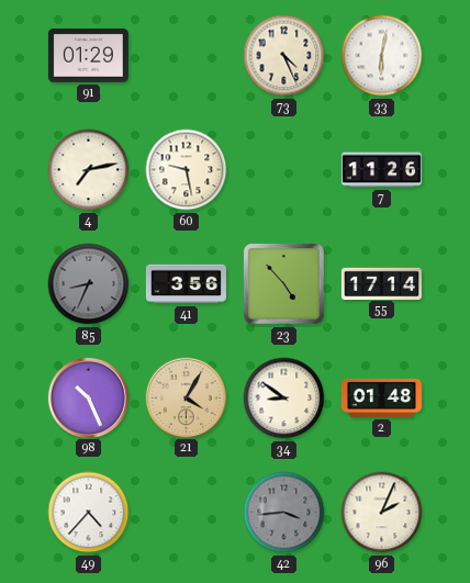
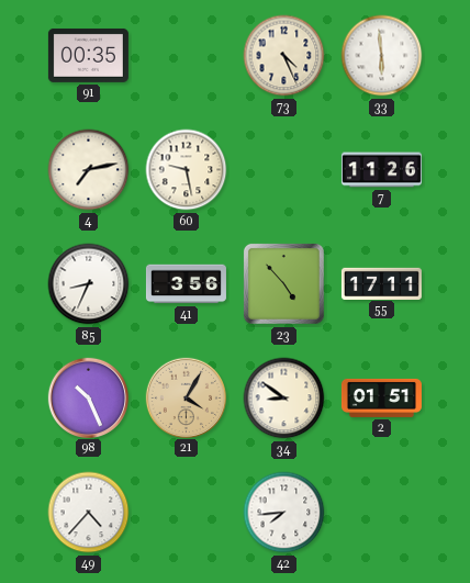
91: 01:29 -> 00:35 (88, 55)
33: 6:02 -> 5:59 (382, 56)
85 dial: grey -> white (89, 284)
55: 17:14 -> 17:11 (381, 283)
2: 01:48 -> 01:51 (381, 397)
42: 3:44 -> 7:44 (284, 513)
42 dial: grey -> white (284, 513)
96: 2:04 -> none (382, 513)
